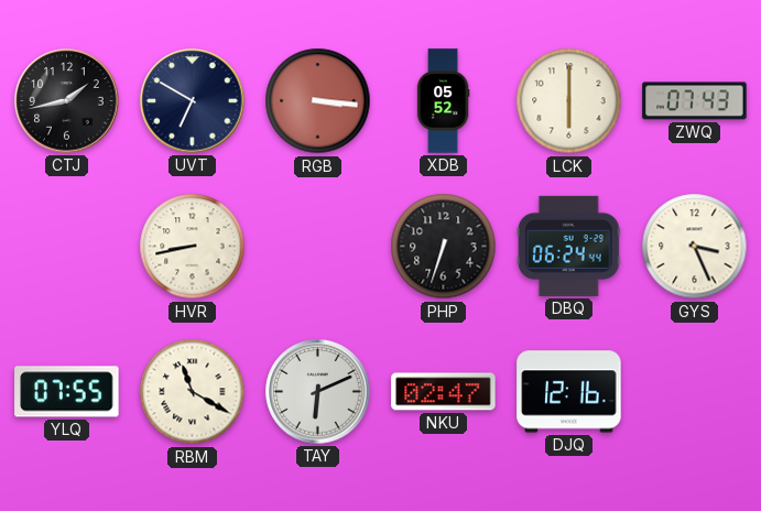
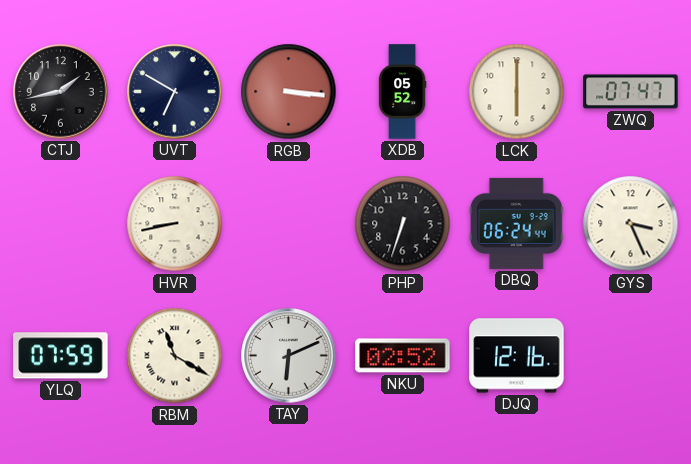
ZWQ: 07:43 -> 07:47 (631, 92)
YLQ: 07:55 -> 07:59 (61, 356)
NKU: 02:47 -> 02:52 (403, 356)
